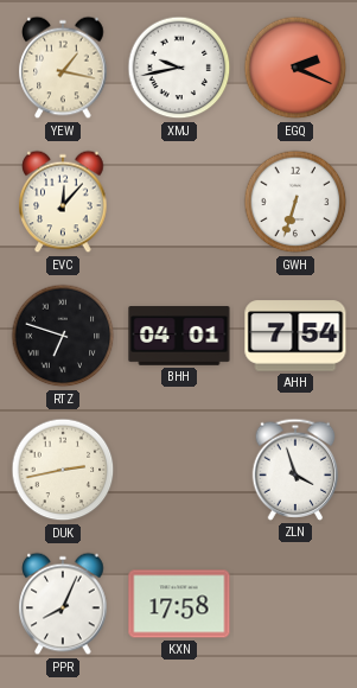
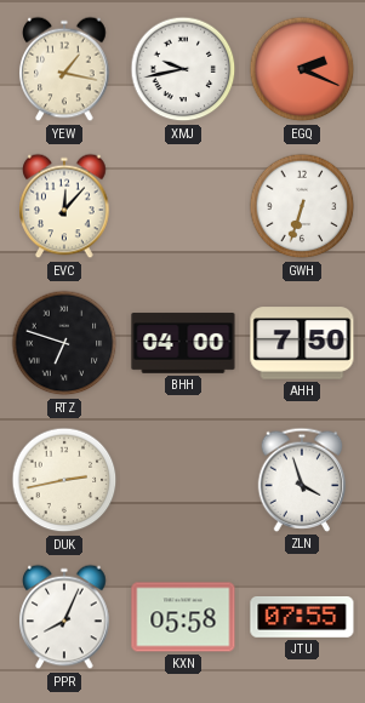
BHH: 04:01 -> 04:00 (183, 343)
AHH: 7:54 -> 7:50 (302, 343)
KXN: 17:58 -> 05:58 (183, 617)
JTU: none -> 07:55 (302, 617)
